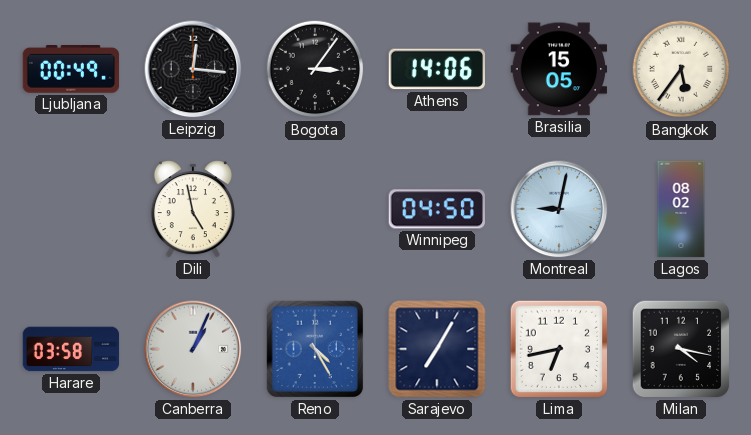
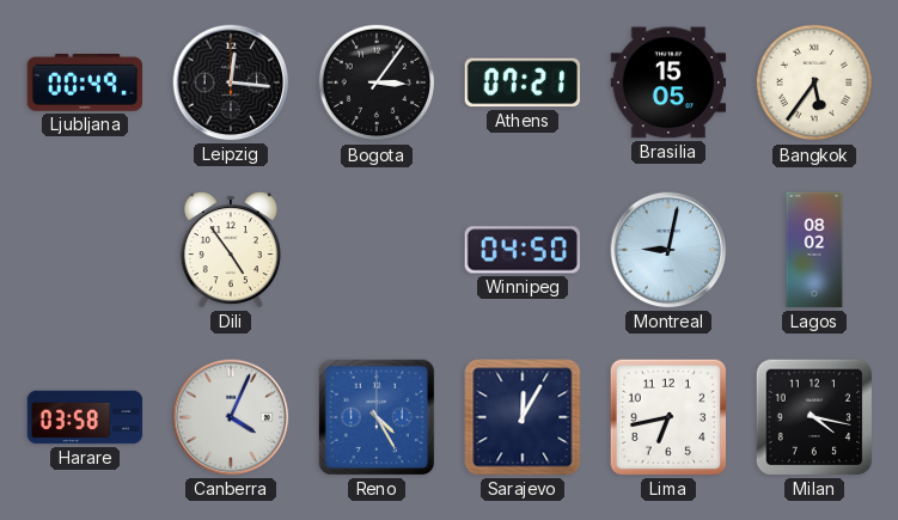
Athens: 14:06 -> 07:21 (521, 82)
Dili: 4:58 -> 4:54 (231, 250)
Canberra: 1:04 -> 4:04 (231, 417)
Sarajevo: 7:05 -> 12:05 (523, 417)
